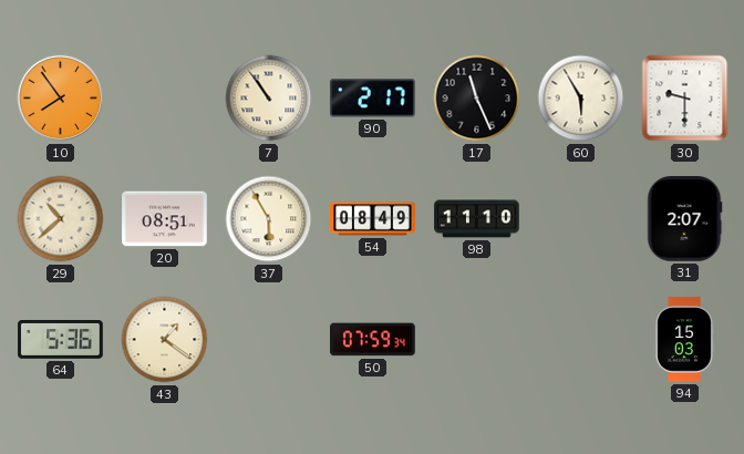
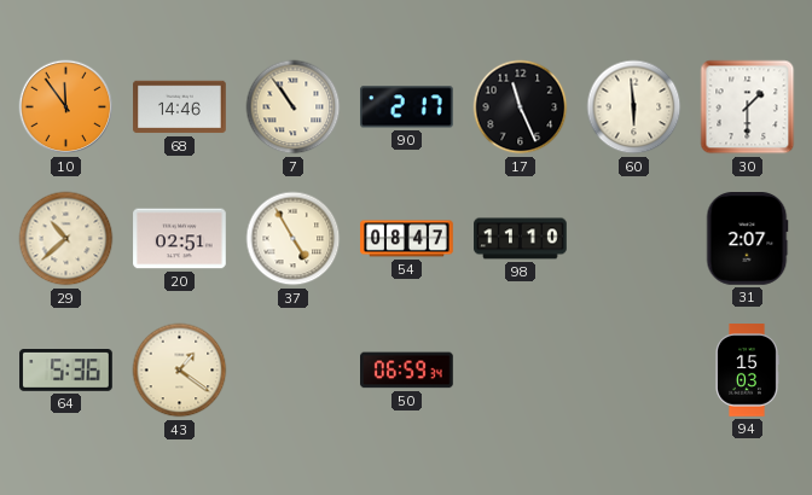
10: 7:54 -> 11:54 (66, 107)
68: none -> 14:46 (180, 107)
60: 5:55 -> 5:59 (634, 107)
30: 9:30 -> 1:30 (748, 107)
20: 08:51 -> 02:51 (180, 239)
37: 5:55 -> 4:55 (294, 239)
54: 08:49 -> 08:47 (407, 239)
50: 07:59 -> 06:59 (407, 371)
